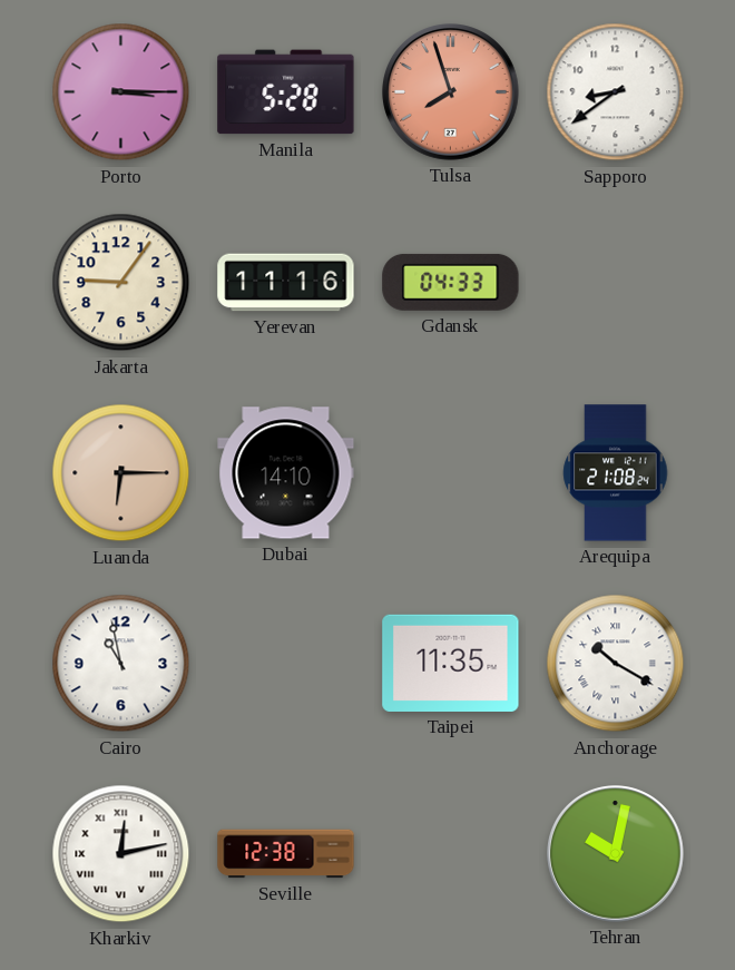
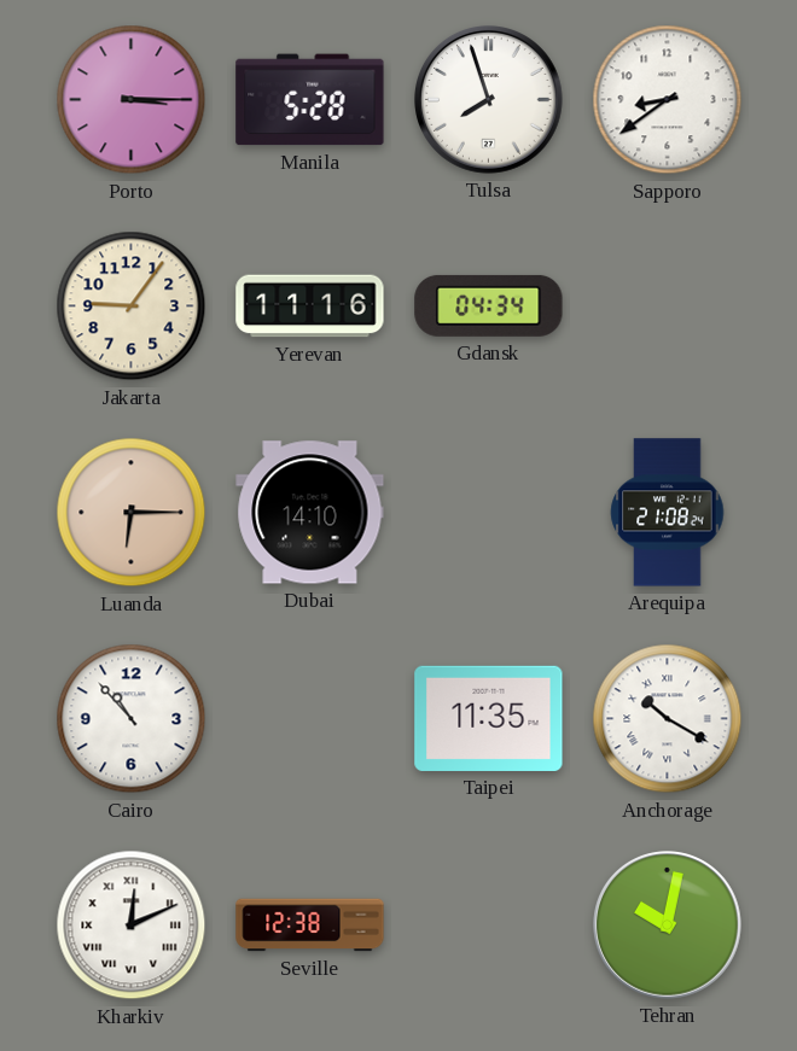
Tulsa dial: salmon -> white (489, 100)
Gdansk: 04:33 -> 04:34 (489, 305)
Cairo: 10:58 -> 10:53 (132, 719)
Kharkiv: 12:13 -> 12:11 (132, 926)
